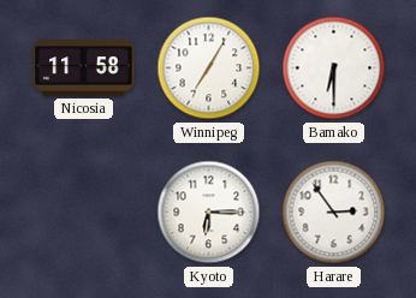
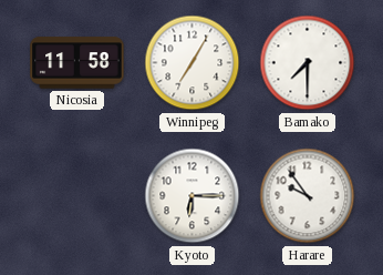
Bamako: 6:30 -> 7:30 (308, 63)
Harare: 2:54 -> 9:54 (308, 196)
